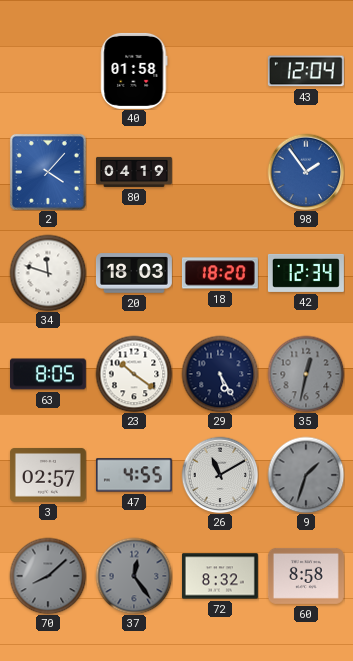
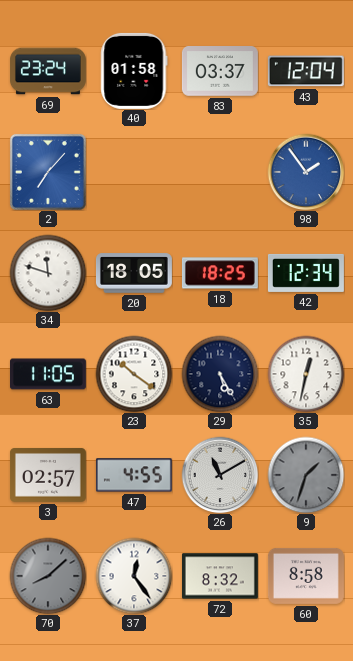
69: none -> 23:24 (48, 71)
83: none -> 03:37 (220, 71)
2: 4:07 -> 7:07 (48, 172)
80: 04:19 -> none (135, 172)
20: 18:03 -> 18:05 (134, 273)
18: 18:20 -> 18:25 (220, 273)
63: 8:05 -> 11:05 (48, 374)
35 dial: grey -> white (306, 374)
37 dial: grey -> white (134, 576)
